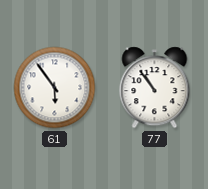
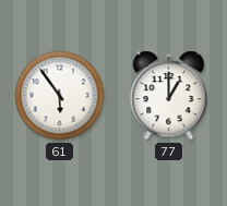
77: 10:54 -> 1:00 (169, 96)
